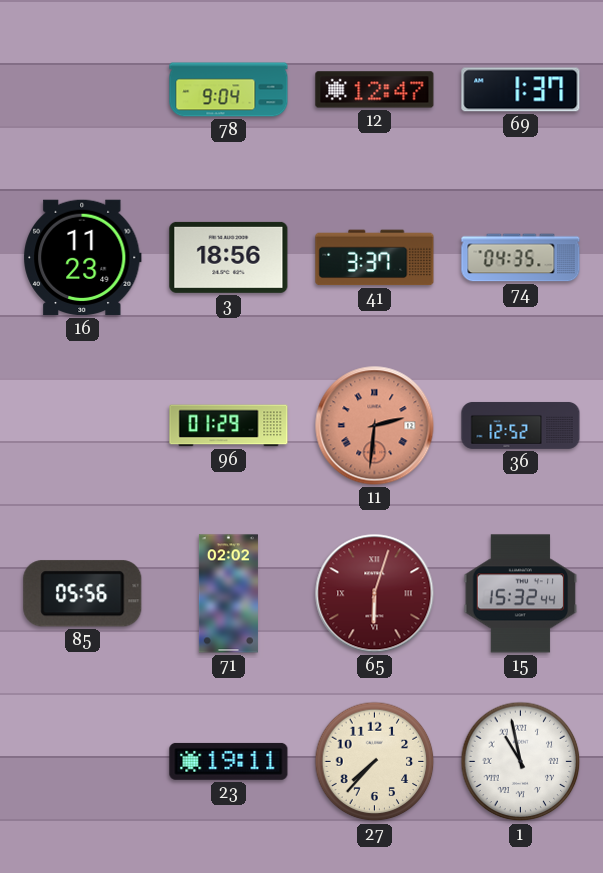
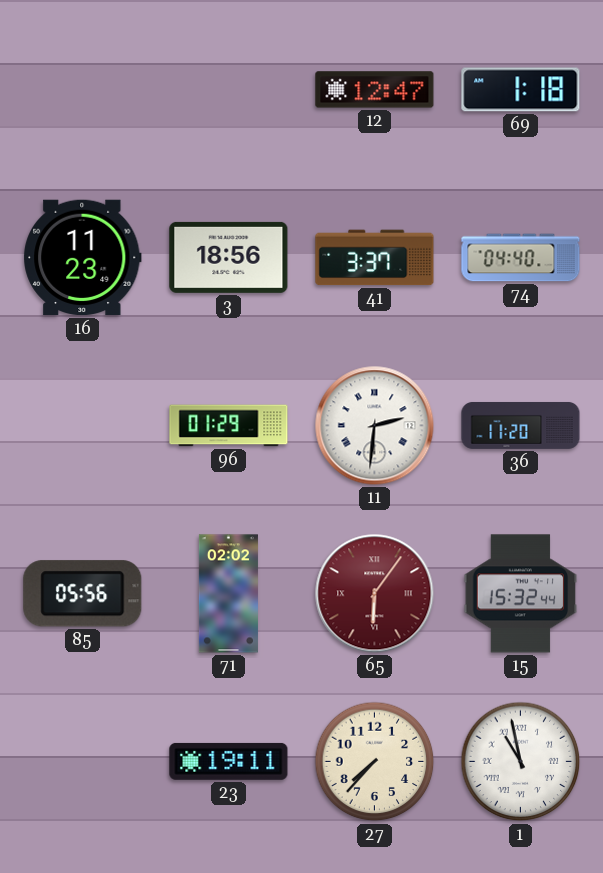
78: 9:04 -> none (229, 90)
69: 1:37 -> 1:18 (521, 90)
74: 04:35 -> 04:40 (521, 258)
11 dial: salmon -> white (375, 426)
36: 12:52 -> 11:20 (521, 425)
65: 6:03 -> 6:06 (375, 594)
